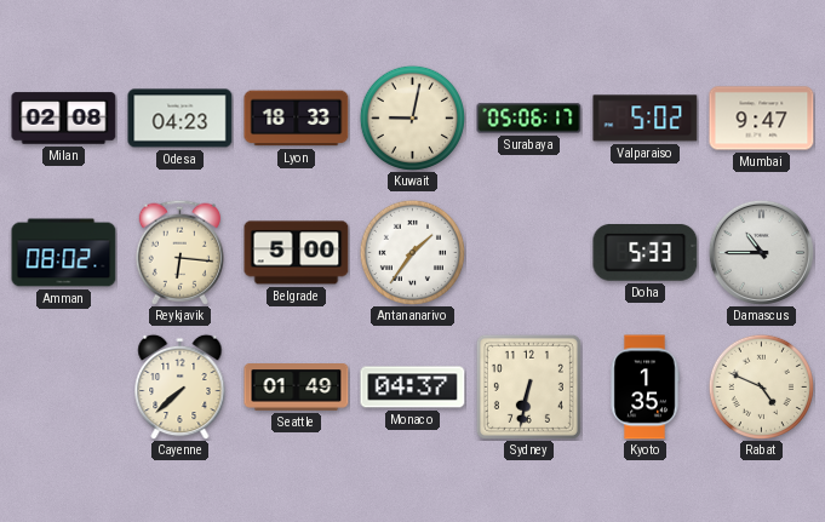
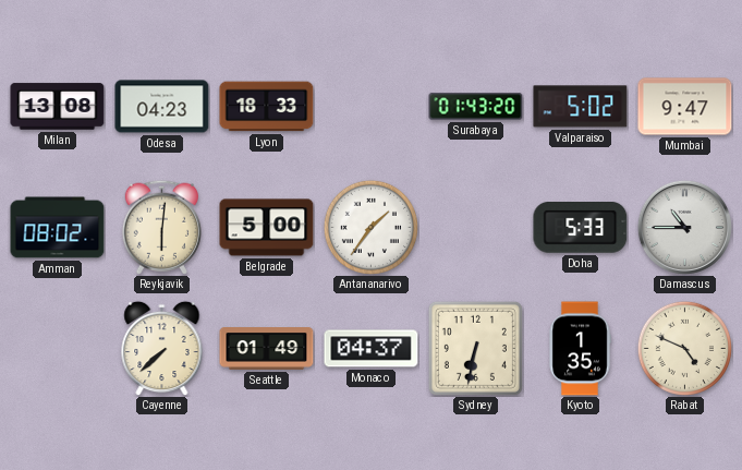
Milan: 02:08 -> 13:08 (58, 107)
Kuwait: 9:02 -> none (412, 117)
Surabaya: 05:06 -> 01:43 (476, 107)
Reykjavik: 6:16 -> 6:01 (161, 227)
